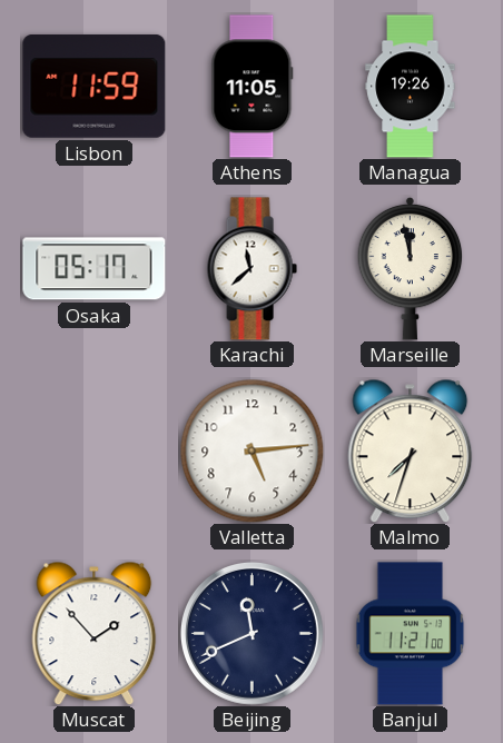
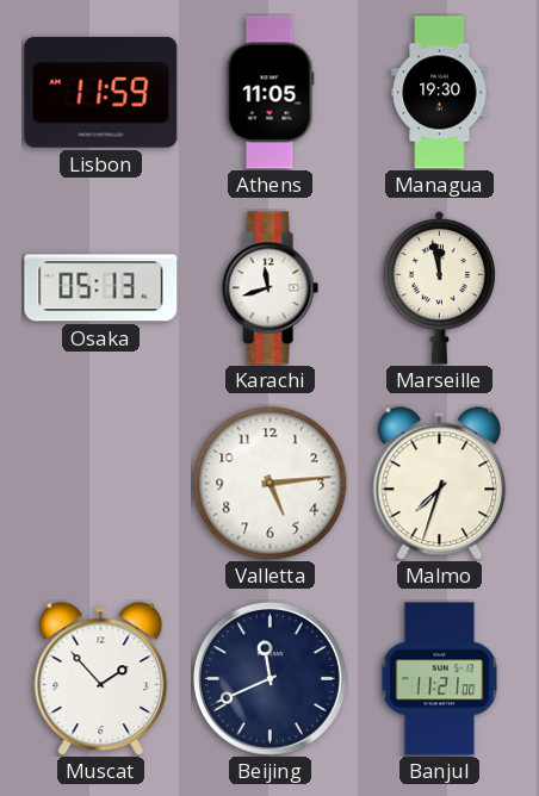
Managua: 19:26 -> 19:30 (440, 93)
Osaka: 05:17 -> 05:13 (101, 288)
Karachi: 11:38 -> 11:42 (269, 288)
